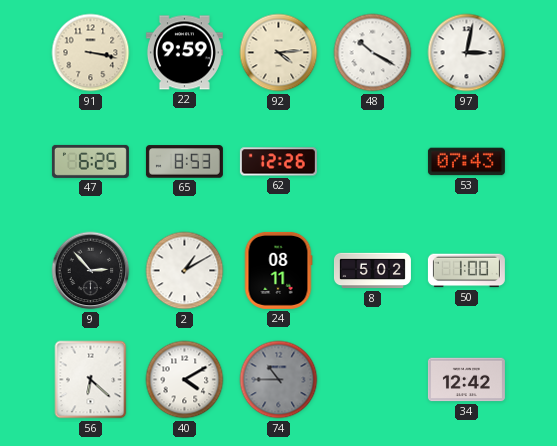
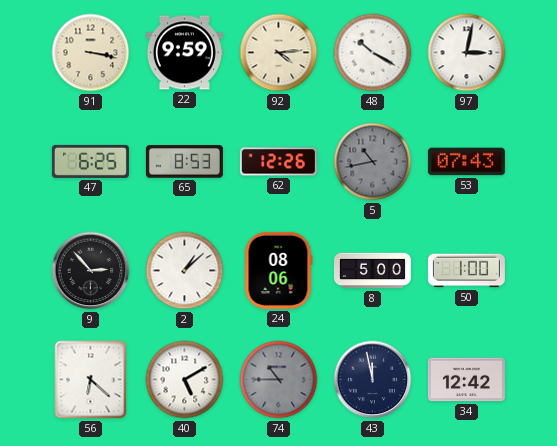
5: none -> 10:43 (373, 162)
2: 1:10 -> 1:08 (185, 271)
24: 08:11 -> 08:06 (278, 270)
8: 5:02 -> 5:00 (372, 271)
40: 4:10 -> 5:10 (185, 380)
43: none -> 11:58 (373, 380)
